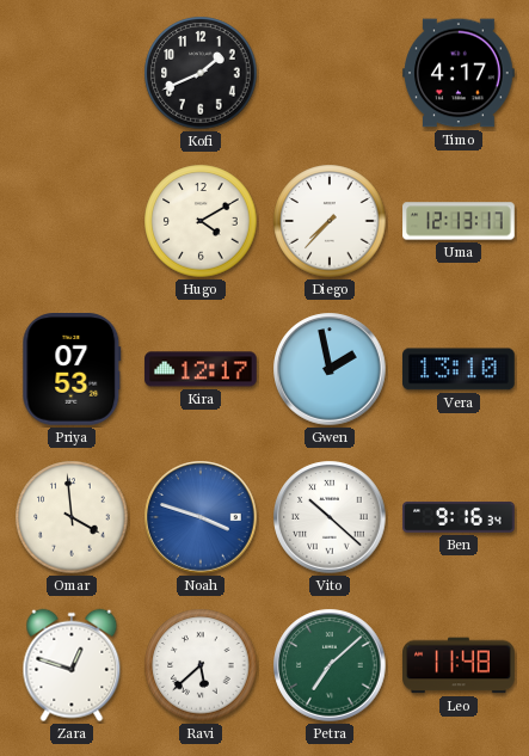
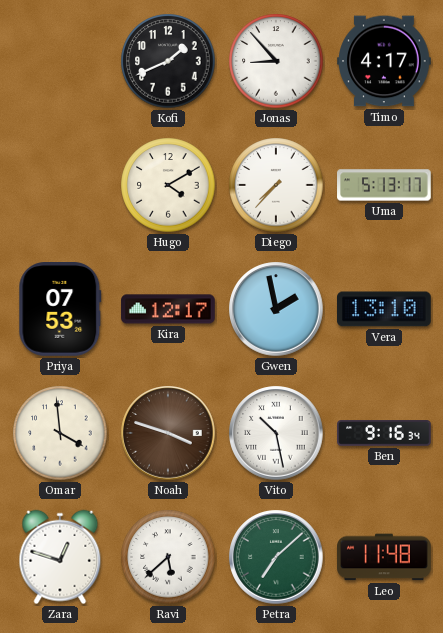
Jonas: none -> 8:53 (276, 61)
Uma: 12:13 -> 5:13 (384, 185)
Noah dial: blue -> brown (168, 433)
Vito: 10:22 -> 10:28 (276, 433)
